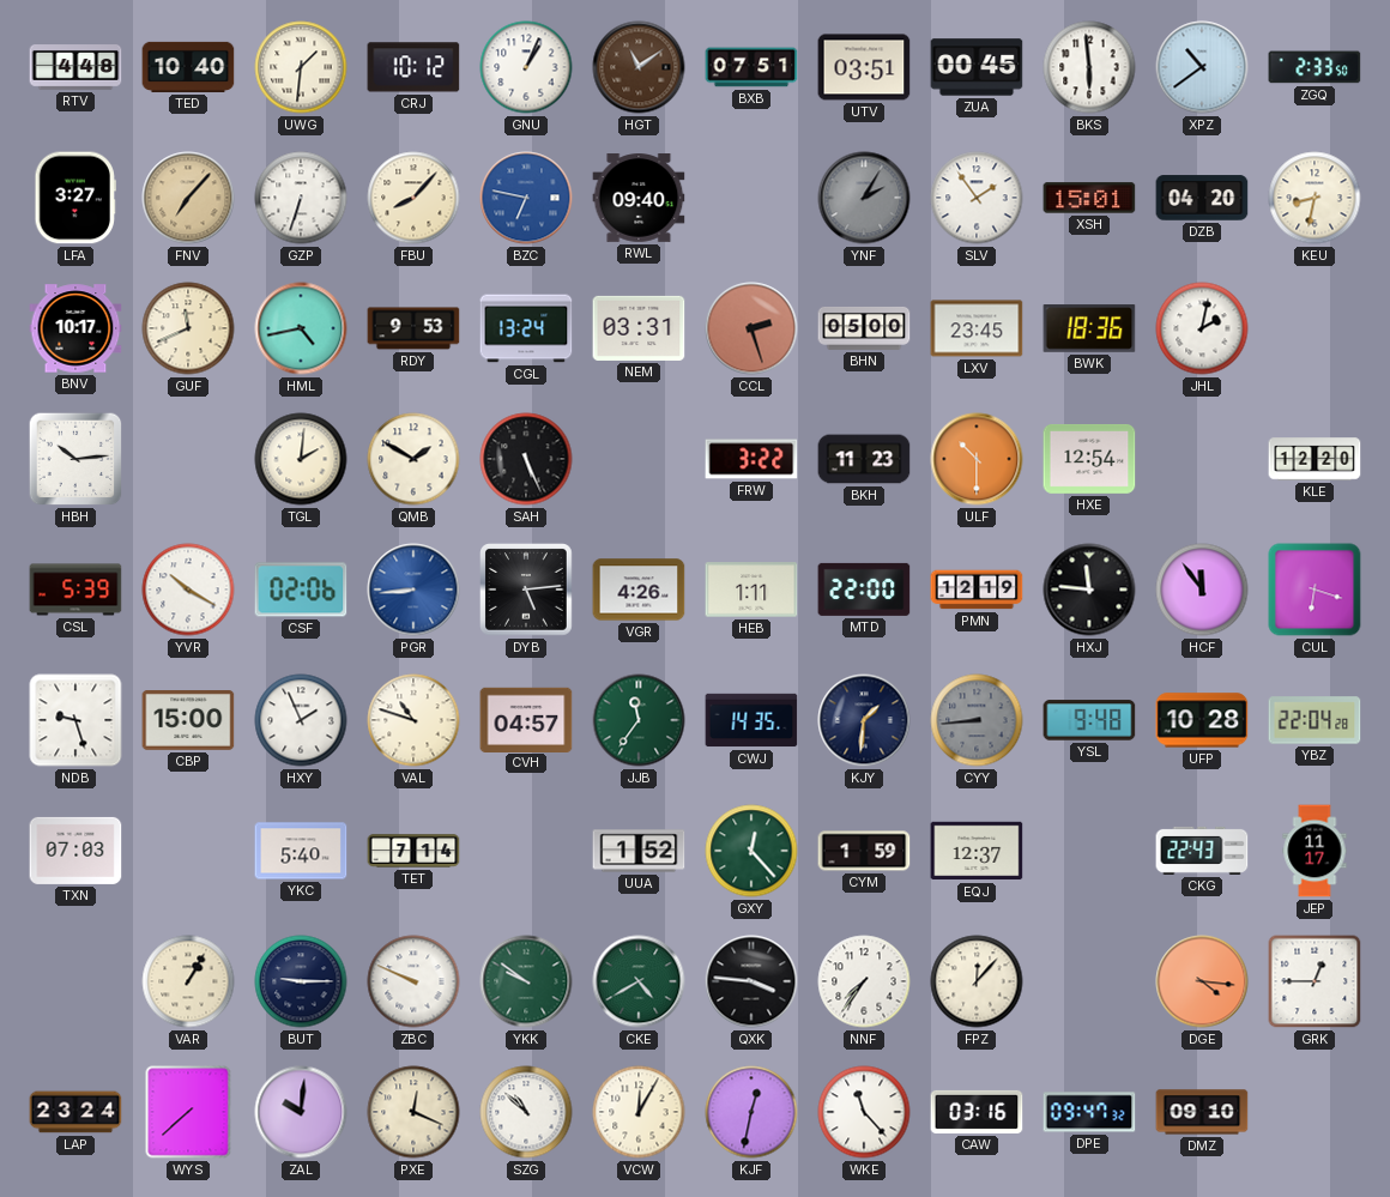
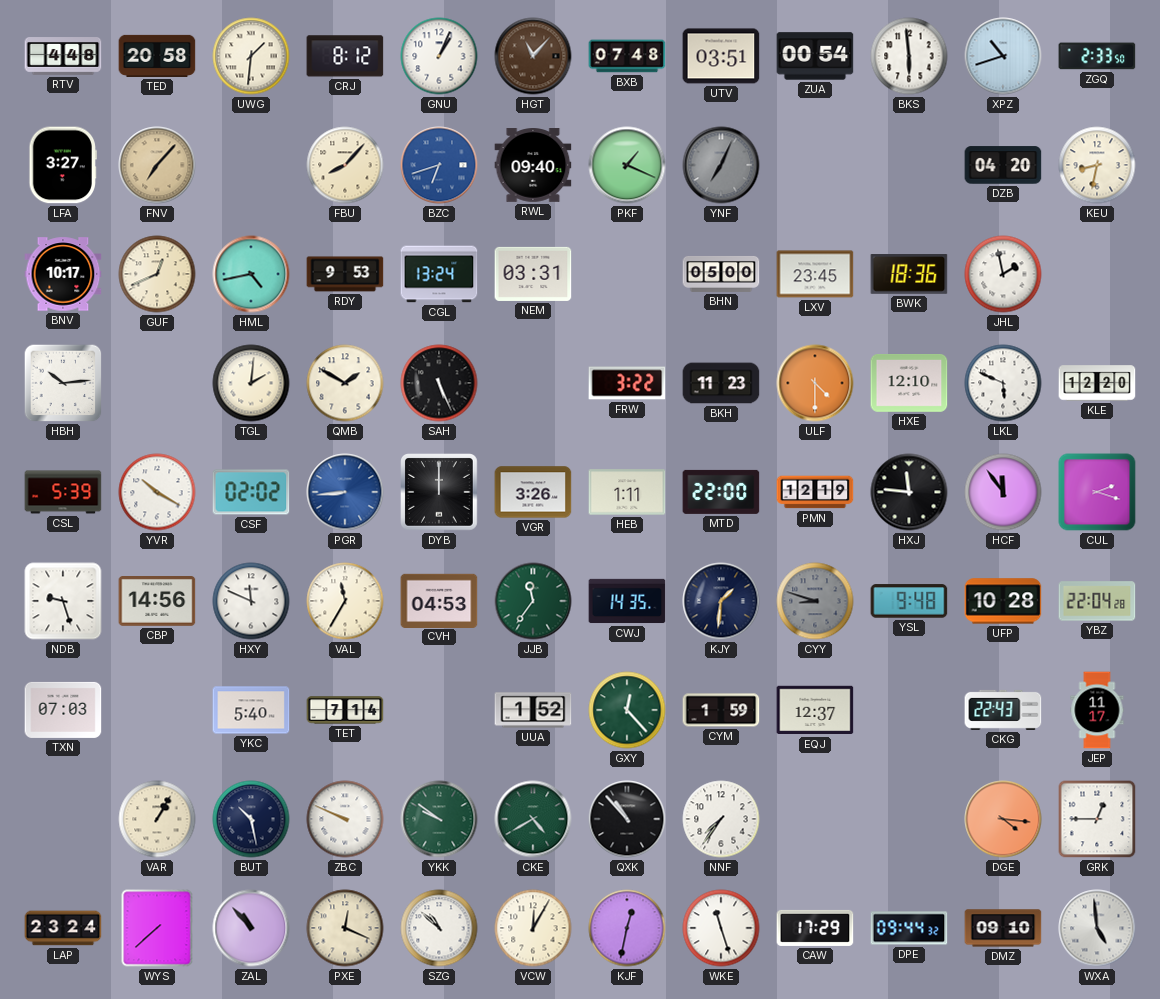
TED: 10:40 -> 20:58 (157, 56)
CRJ: 10:12 -> 8:12 (345, 56)
HGT: 11:09 -> 11:07 (533, 56)
BXB: 07:51 -> 07:48 (627, 56)
ZUA: 00:45 -> 00:54 (815, 56)
XPZ: 10:39 -> 10:42 (1003, 56)
GZP: 6:33 -> none (301, 198)
BZC: 6:47 -> 6:42 (439, 165)
PKF: none -> 1:19 (627, 165)
YNF: 2:05 -> 7:04 (721, 165)
SLV: 1:54 -> none (977, 198)
XSH: 15:01 -> none (1089, 198)
GUF: 11:41 -> 12:41 (157, 274)
CCL: 2:27 -> none (751, 328)
JHL: 2:02 -> 1:58 (1003, 274)
ULF: 10:30 -> 4:30 (815, 383)
HXE: 12:54 -> 12:10 (909, 384)
LKL: none -> 5:49 (1003, 383)
CSF: 02:06 -> 02:02 (251, 492)
DYB: 5:14 -> 12:00 (439, 492)
VGR: 4:26 -> 3:26 (533, 492)
CUL: 6:18 -> 2:18 (1097, 492)
CBP: 15:00 -> 14:56 (157, 602)
HXY: 1:56 -> 11:49 (251, 601)
VAL: 10:48 -> 11:35 (345, 601)
CVH: 04:57 -> 04:53 (439, 600)
CYY: 8:44 -> 8:48 (815, 601)
BUT: 9:15 -> 10:28 (251, 819)
QXK: 3:46 -> 10:53 (627, 819)
FPZ: 12:07 -> none (977, 981)
ZAL: 10:01 -> 10:53 (251, 928)
WKE: 11:23 -> 11:27 (721, 928)
CAW: 03:16 -> 17:29 (815, 928)
DPE: 09:47 -> 09:44 (909, 928)
WXA: none -> 4:59 (1097, 928)
